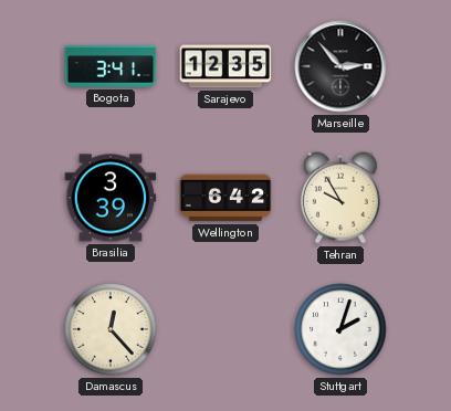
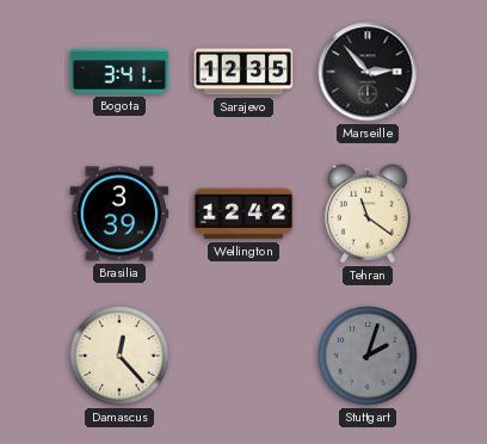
Wellington: 6:42 -> 12:42 (243, 214)
Tehran: 9:55 -> 11:21 (368, 214)
Stuttgart dial: white -> grey (368, 356)
